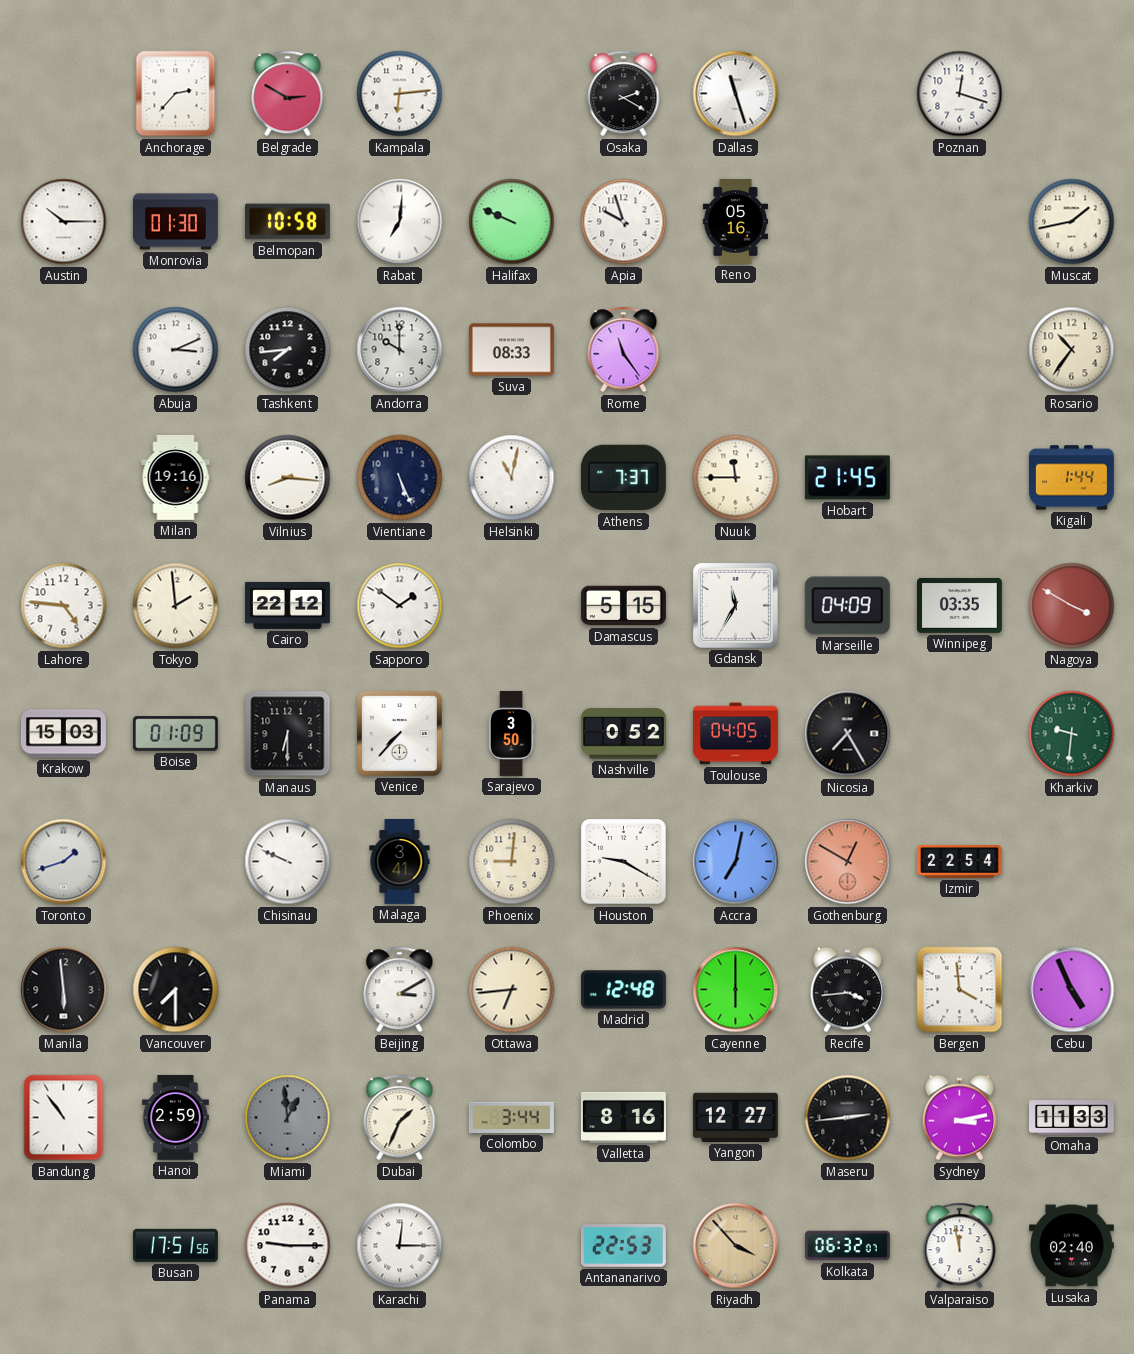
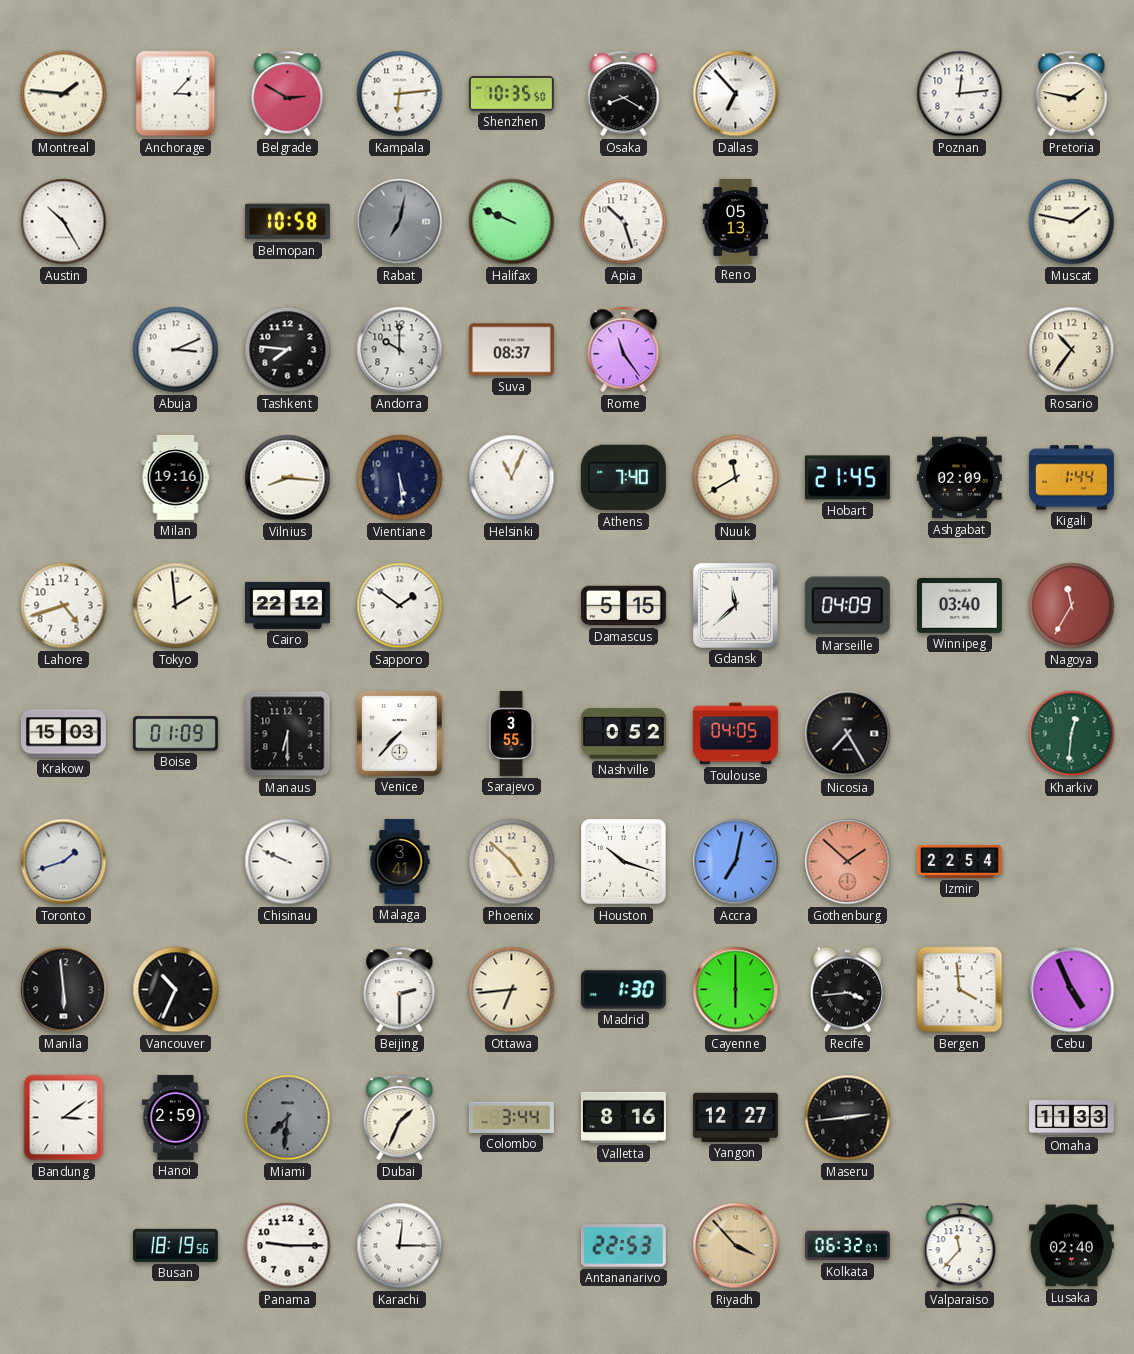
Montreal: none -> 1:46 (64, 94)
Anchorage: 2:37 -> 3:07 (176, 94)
Shenzhen: none -> 10:35 (511, 94)
Osaka: 2:20 -> 8:20 (624, 94)
Dallas: 11:27 -> 6:53 (736, 94)
Poznan: 12:18 -> 12:14 (960, 94)
Pretoria: none -> 1:47 (1072, 94)
Austin: 10:15 -> 10:25 (64, 222)
Monrovia: 01:30 -> none (175, 222)
Rabat: 7:01 -> 7:02 (400, 222)
Rabat dial: white -> grey (400, 222)
Apia: 9:57 -> 10:27 (624, 222)
Reno: 05:16 -> 05:13 (735, 221)
Muscat: 1:43 -> 1:47 (1072, 222)
Tashkent: 7:44 -> 7:46 (288, 350)
Suva: 08:33 -> 08:37 (511, 350)
Vientiane: 5:26 -> 5:29 (400, 478)
Helsinki: 11:02 -> 11:04 (512, 478)
Athens: 7:37 -> 7:40 (623, 478)
Nuuk: 11:45 -> 11:40 (736, 478)
Ashgabat: none -> 02:09 (959, 478)
Lahore: 4:46 -> 4:42 (64, 606)
Gdansk: 11:35 -> 11:38 (735, 605)
Winnipeg: 03:35 -> 03:40 (959, 605)
Nagoya: 3:50 -> 11:35 (1072, 606)
Sarajevo: 3:50 -> 3:55 (511, 733)
Kharkiv: 9:31 -> 12:31 (1072, 734)
Phoenix: 9:01 -> 4:52 (512, 862)
Houston: 9:20 -> 10:18 (624, 862)
Gothenburg: 12:50 -> 1:52 (848, 862)
Vancouver: 7:30 -> 10:34 (176, 990)
Beijing: 3:10 -> 2:30 (400, 990)
Madrid: 12:48 -> 1:30 (623, 990)
Bandung: 10:54 -> 3:09 (64, 1118)
Miami: 12:59 -> 7:31 (288, 1118)
Sydney: 3:13 -> none (959, 1118)
Busan: 17:51 -> 18:19 (175, 1245)
Valparaiso: 11:58 -> 11:37 (960, 1246)
